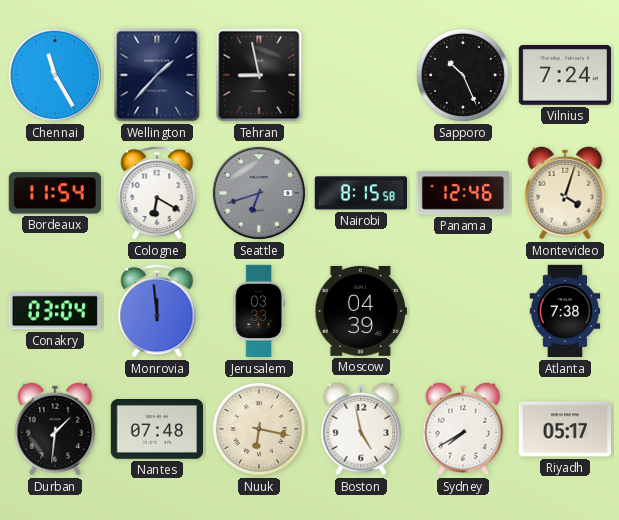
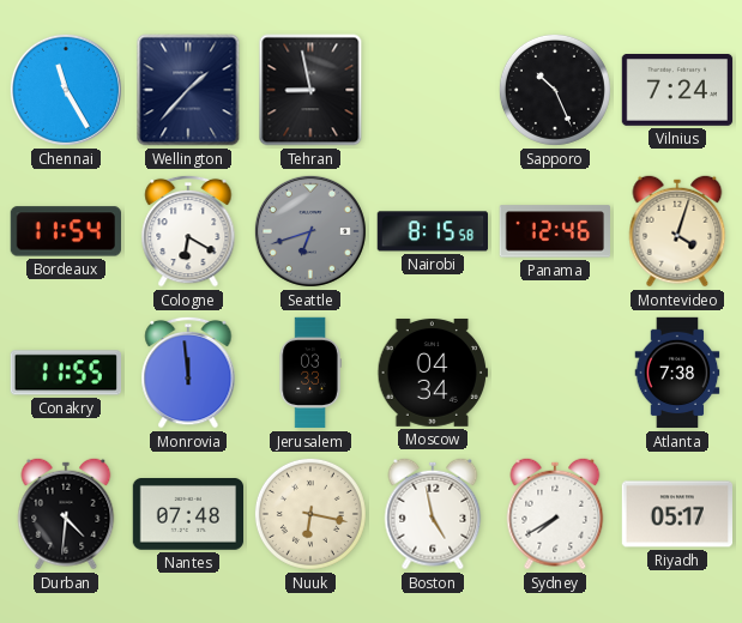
Conakry: 03:04 -> 11:55 (65, 373)
Moscow: 04:39 -> 04:34 (432, 373)
Durban: 1:31 -> 4:31 (66, 514)
